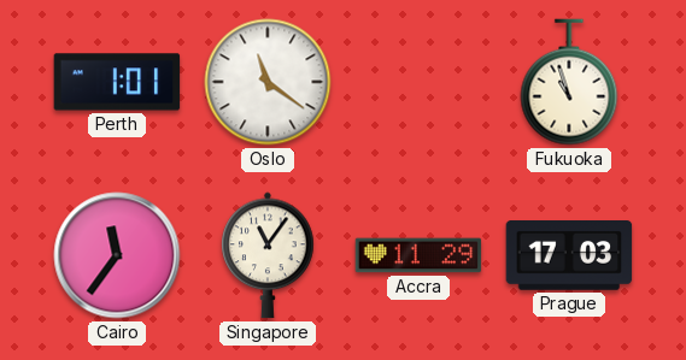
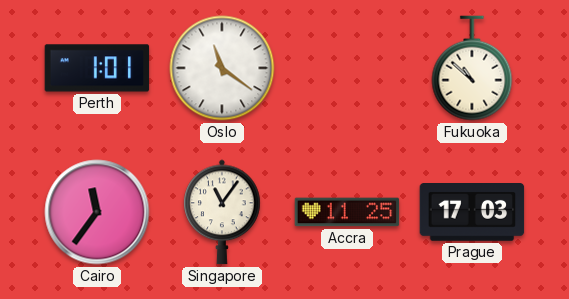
Fukuoka: 10:57 -> 10:52 (472, 68)
Accra: 11:29 -> 11:25 (347, 212)
